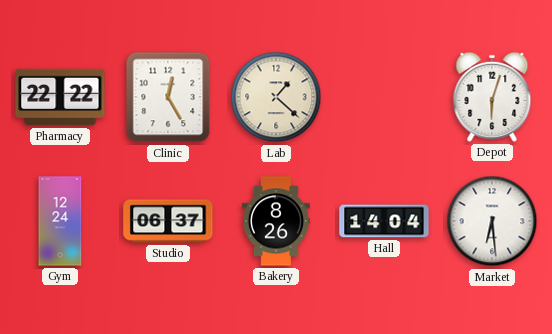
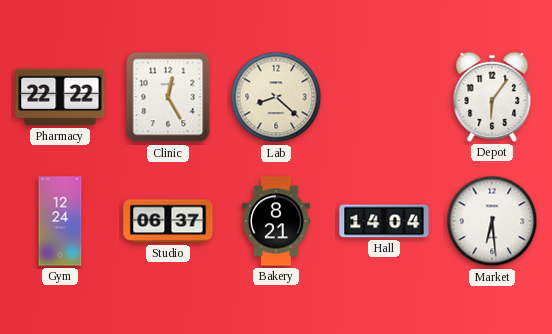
Lab: 1:22 -> 8:22 (276, 97)
Depot: 6:03 -> 6:06 (492, 97)
Bakery: 8:26 -> 8:21 (276, 221)
